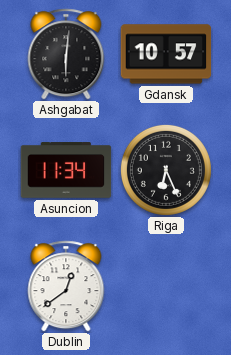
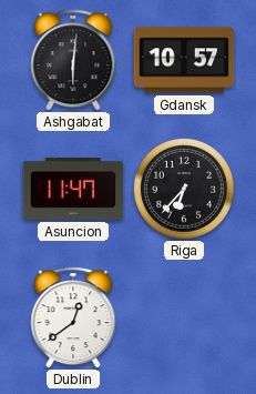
Asuncion: 11:34 -> 11:47 (73, 189)
Riga: 6:26 -> 6:37 (184, 189)
